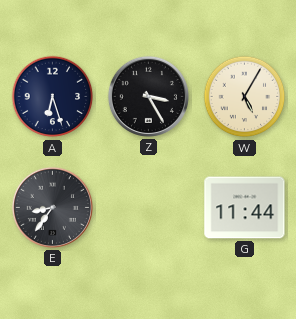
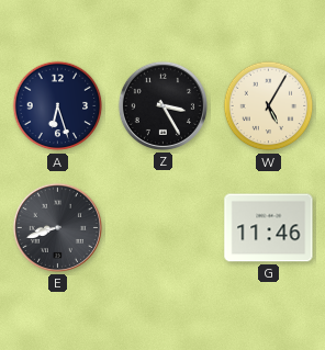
E: 8:36 -> 8:42 (57, 227)
G: 11:44 -> 11:46 (269, 228)
